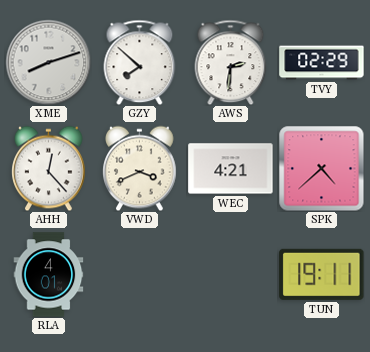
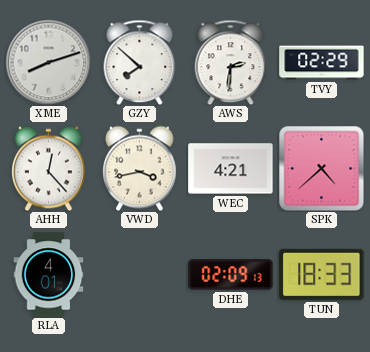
VWD: 3:41 -> 3:43 (140, 168)
DHE: none -> 02:09 (231, 275)
TUN: 19:11 -> 18:33 (322, 274)
